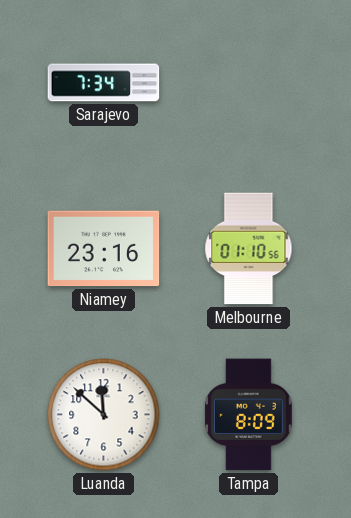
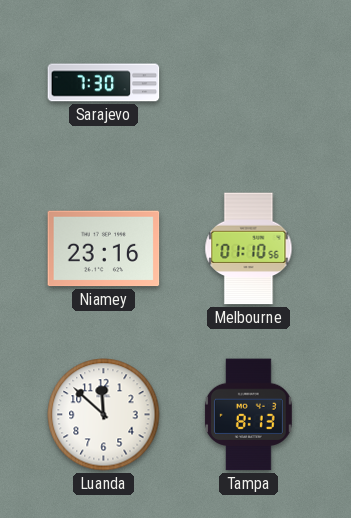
Sarajevo: 7:34 -> 7:30 (104, 83)
Tampa: 8:09 -> 8:13 (248, 415)
